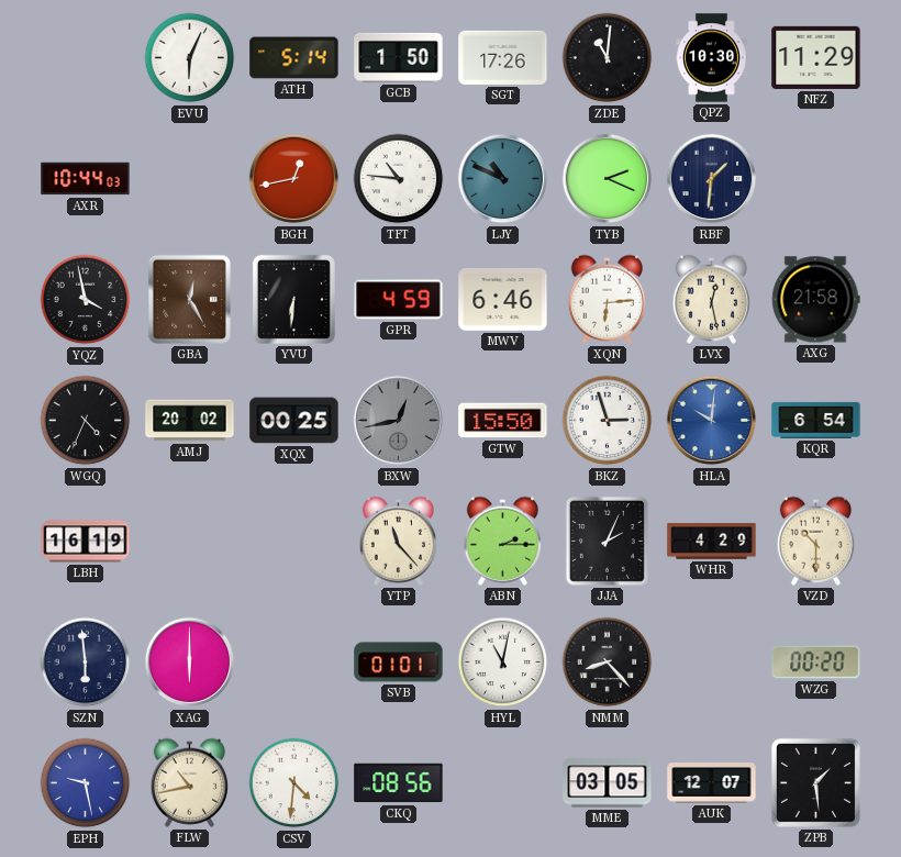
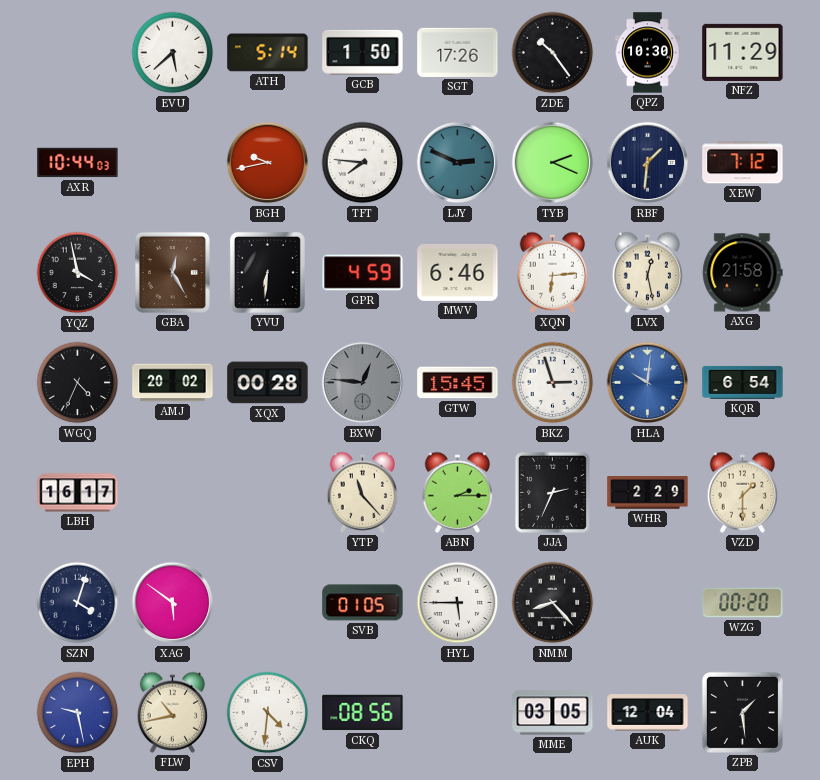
EVU: 6:04 -> 5:38 (173, 53)
ZDE: 11:01 -> 10:24 (553, 53)
BGH: 12:43 -> 9:43 (268, 163)
TFT: 10:46 -> 7:46 (363, 163)
LJY: 10:49 -> 2:49 (458, 163)
XEW: none -> 7:12 (743, 163)
XQX: 00:25 -> 00:28 (268, 383)
BXW: 12:43 -> 12:46 (363, 383)
GTW: 15:50 -> 15:45 (458, 383)
LBH: 16:19 -> 16:17 (78, 493)
JJA: 2:04 -> 2:34 (552, 492)
WHR: 4:29 -> 2:29 (648, 493)
VZD: 10:30 -> 1:30 (743, 492)
SZN: 5:59 -> 4:03 (78, 603)
XAG: 6:00 -> 5:51 (173, 603)
SVB: 01:01 -> 01:05 (363, 603)
HYL: 11:02 -> 5:45 (458, 603)
AUK: 12:07 -> 12:04 (648, 713)
